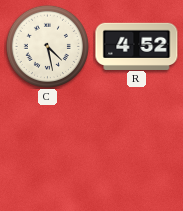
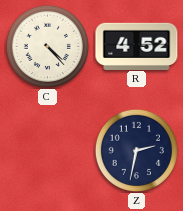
C: 4:28 -> 4:23 (47, 46)
Z: none -> 2:32 (136, 150)
